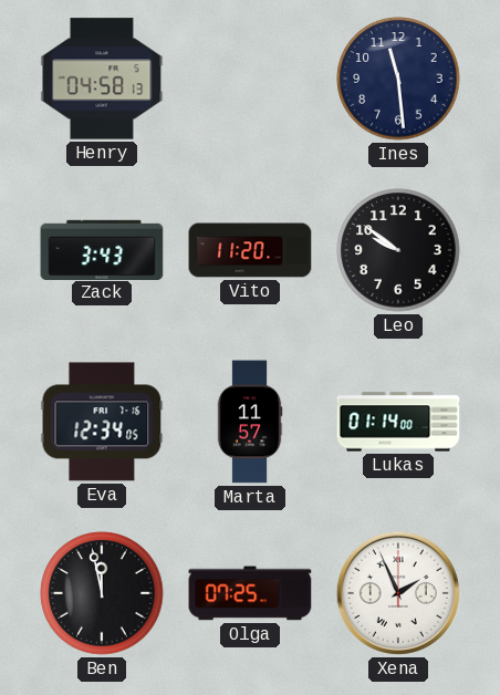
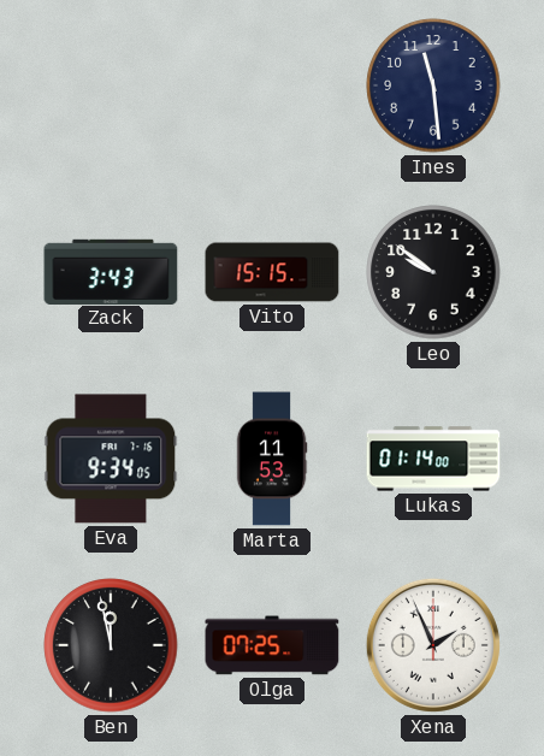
Henry: 04:58 -> none (102, 79)
Vito: 11:20 -> 15:15 (272, 272)
Eva: 12:34 -> 9:34 (111, 459)
Marta: 11:57 -> 11:53 (272, 459)
